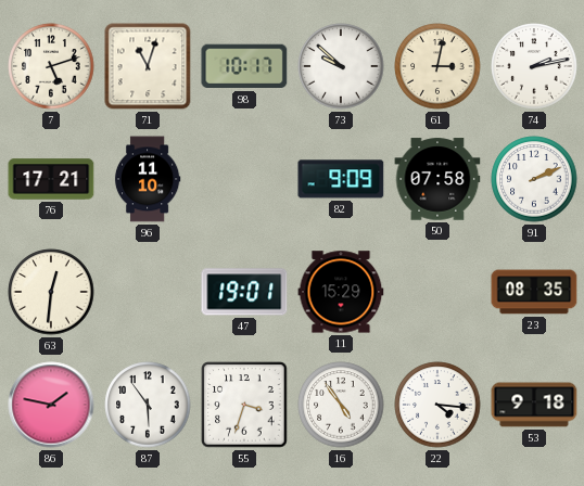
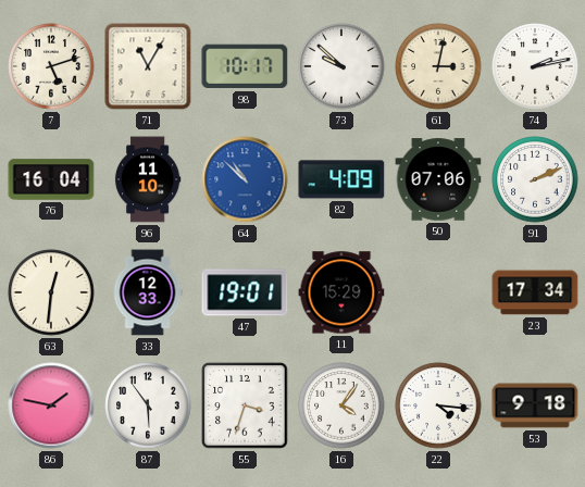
71: 11:03 -> 11:05 (148, 66)
76: 17:21 -> 16:04 (51, 179)
64: none -> 10:52 (245, 179)
82: 9:09 -> 4:09 (341, 179)
50: 07:58 -> 07:06 (438, 179)
33: none -> 12:33 (148, 292)
23: 08:35 -> 17:34 (535, 292)
16: 4:54 -> 4:06 (341, 405)
